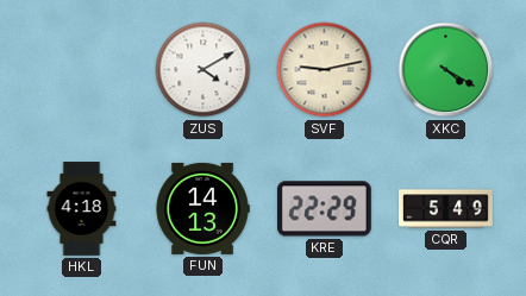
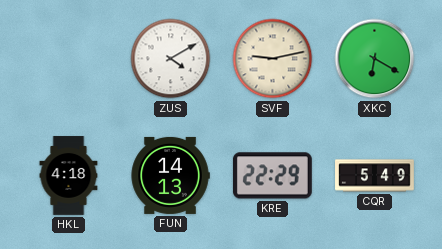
XKC: 4:20 -> 6:20 (375, 59)
